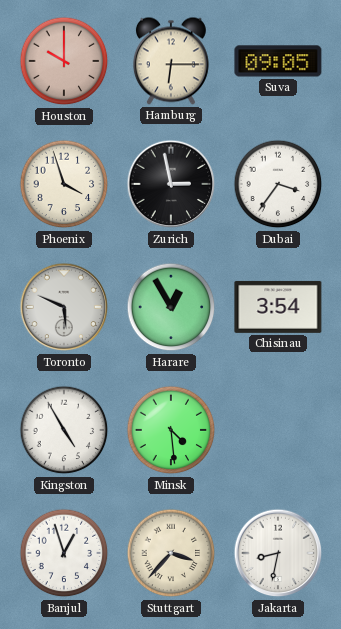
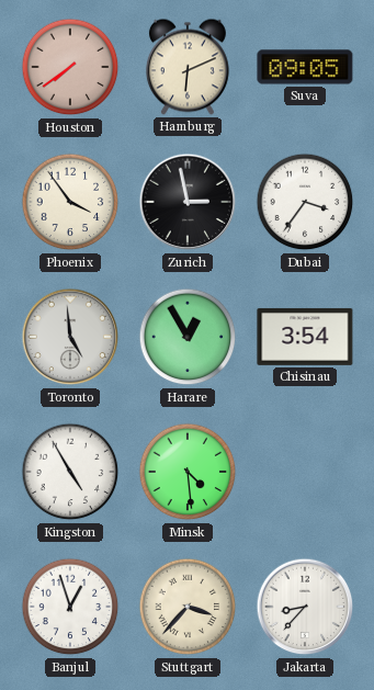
Houston: 10:00 -> 7:39 (70, 67)
Hamburg: 6:15 -> 6:11 (188, 67)
Phoenix: 3:57 -> 3:54 (70, 202)
Toronto: 5:49 -> 4:59 (70, 337)
Jakarta: 8:32 -> 8:37 (305, 607)
